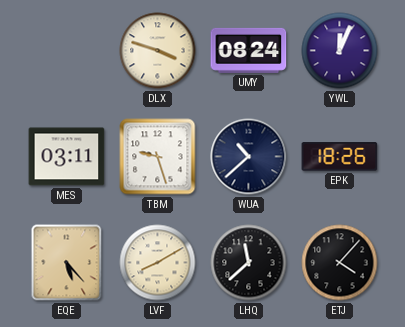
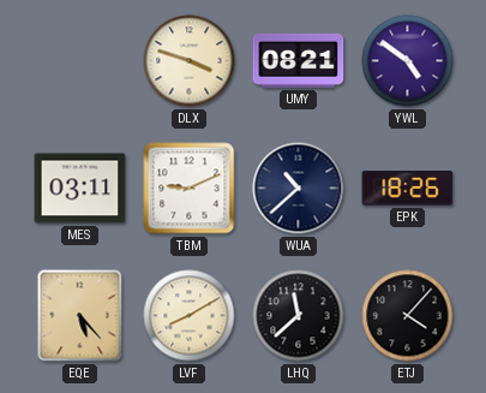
UMY: 08:24 -> 08:21 (299, 60)
YWL: 12:04 -> 4:51 (408, 61)
TBM: 9:27 -> 9:11 (190, 189)
